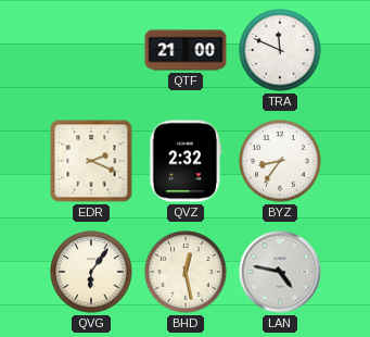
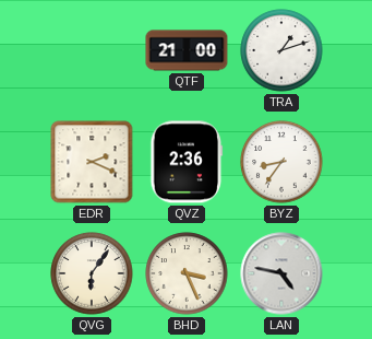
TRA: 11:49 -> 1:12 (281, 50)
QVZ: 2:32 -> 2:36 (187, 162)
BHD: 12:28 -> 3:26 (187, 273)
